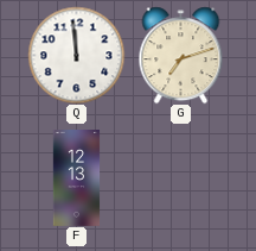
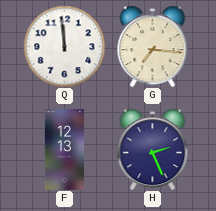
G: 7:12 -> 7:16 (153, 46)
H: none -> 2:26 (153, 149)
